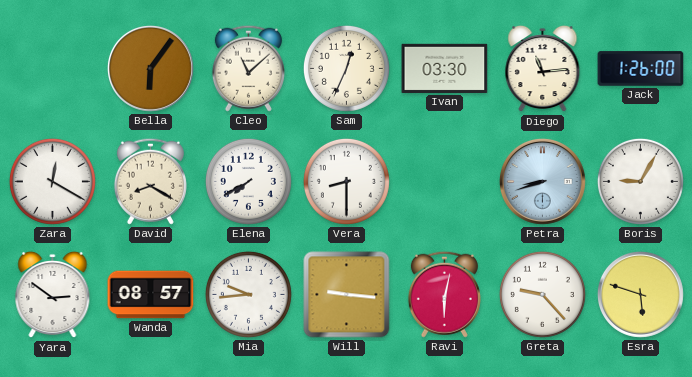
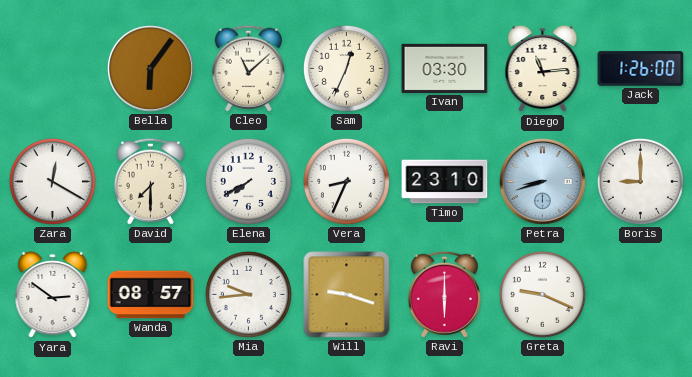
David: 8:20 -> 7:30 (150, 181)
Vera: 8:30 -> 8:34 (346, 181)
Timo: none -> 23:10 (445, 182)
Boris: 9:05 -> 9:00 (640, 181)
Will: 9:16 -> 9:18 (347, 295)
Ravi: 6:02 -> 6:00 (444, 294)
Greta: 9:23 -> 9:19 (542, 294)
Esra: 5:48 -> none (640, 294)
